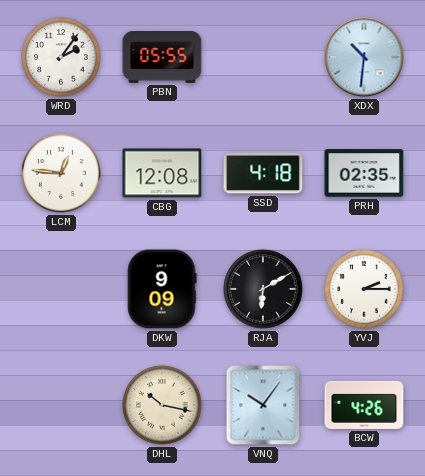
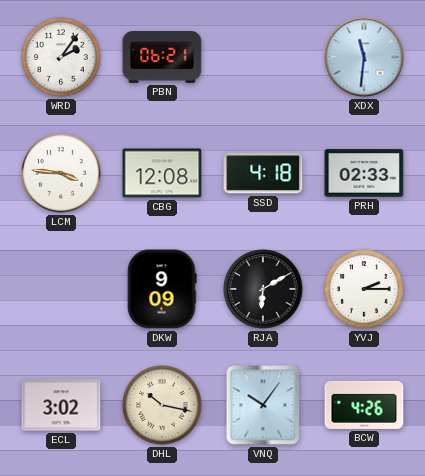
PBN: 05:55 -> 06:21 (162, 58)
XDX: 10:31 -> 11:31 (364, 57)
LCM: 12:46 -> 3:46 (61, 173)
PRH: 02:35 -> 02:33 (364, 173)
ECL: none -> 3:02 (61, 405)
